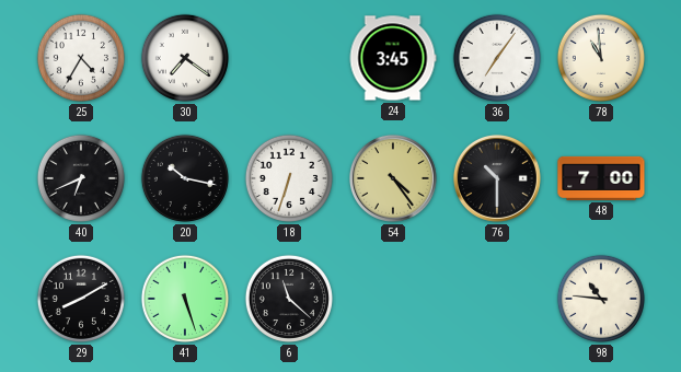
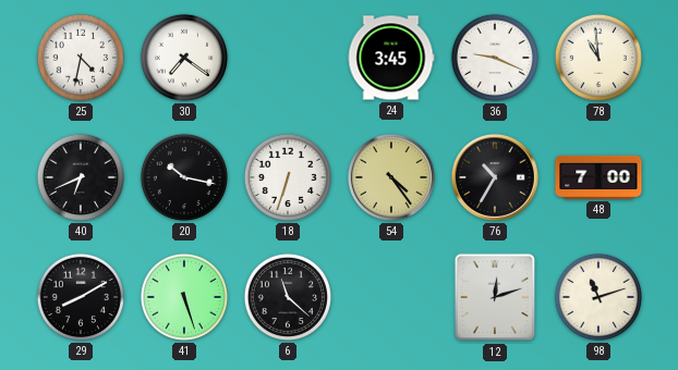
25: 4:35 -> 4:32 (81, 58)
36: 7:06 -> 9:19 (495, 58)
76: 10:30 -> 10:35 (495, 177)
12: none -> 12:12 (495, 297)
98: 10:46 -> 11:12 (598, 297)
